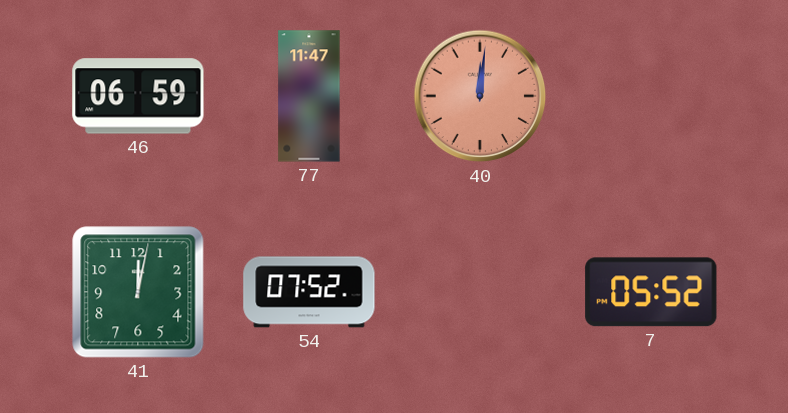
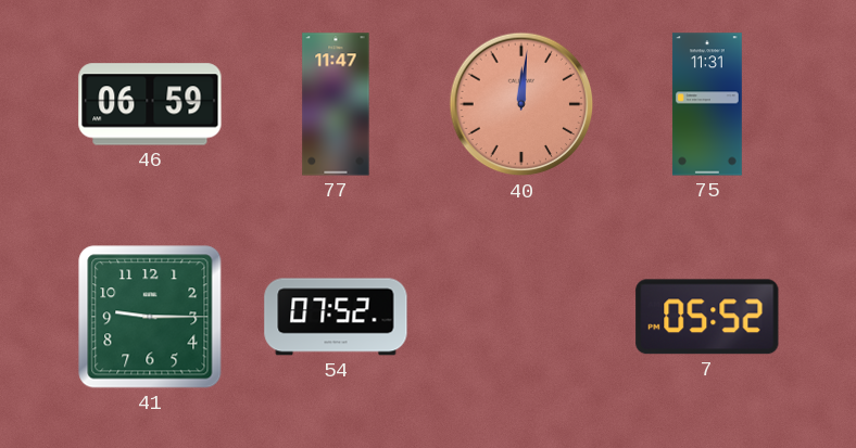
75: none -> 11:31 (707, 104)
41: 12:02 -> 9:15 (150, 317)
